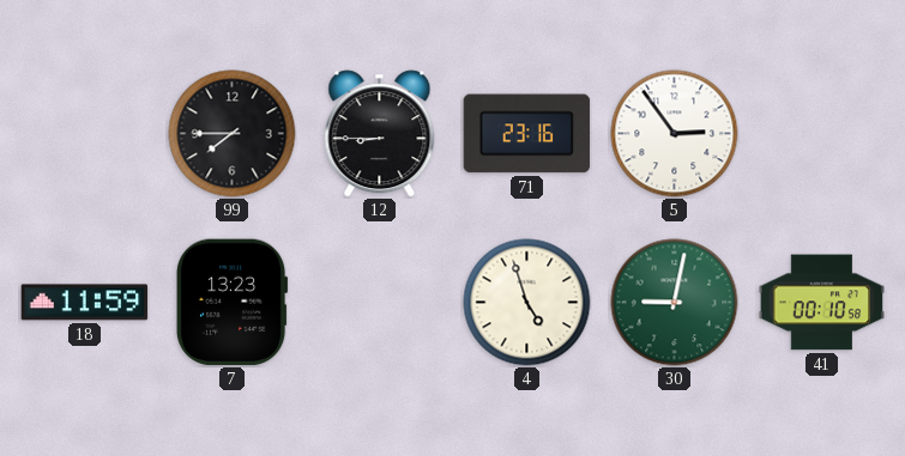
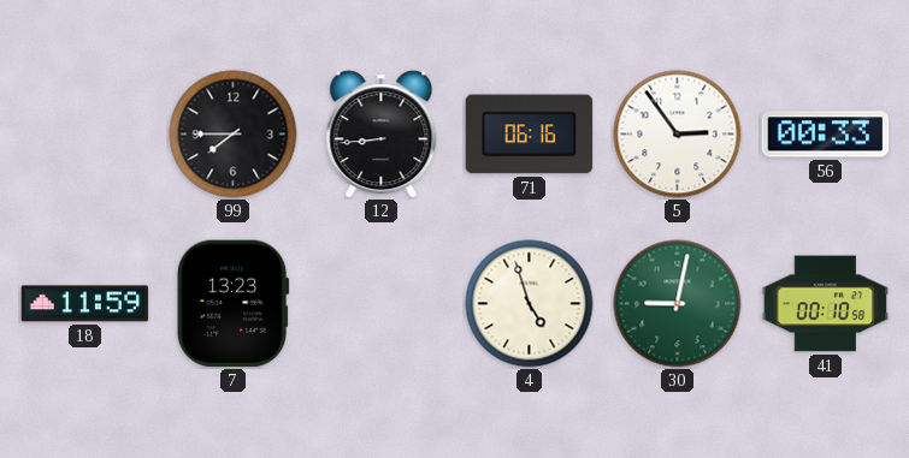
12: 8:45 -> 8:44 (382, 135)
71: 23:16 -> 06:16 (530, 135)
56: none -> 00:33 (826, 135)
